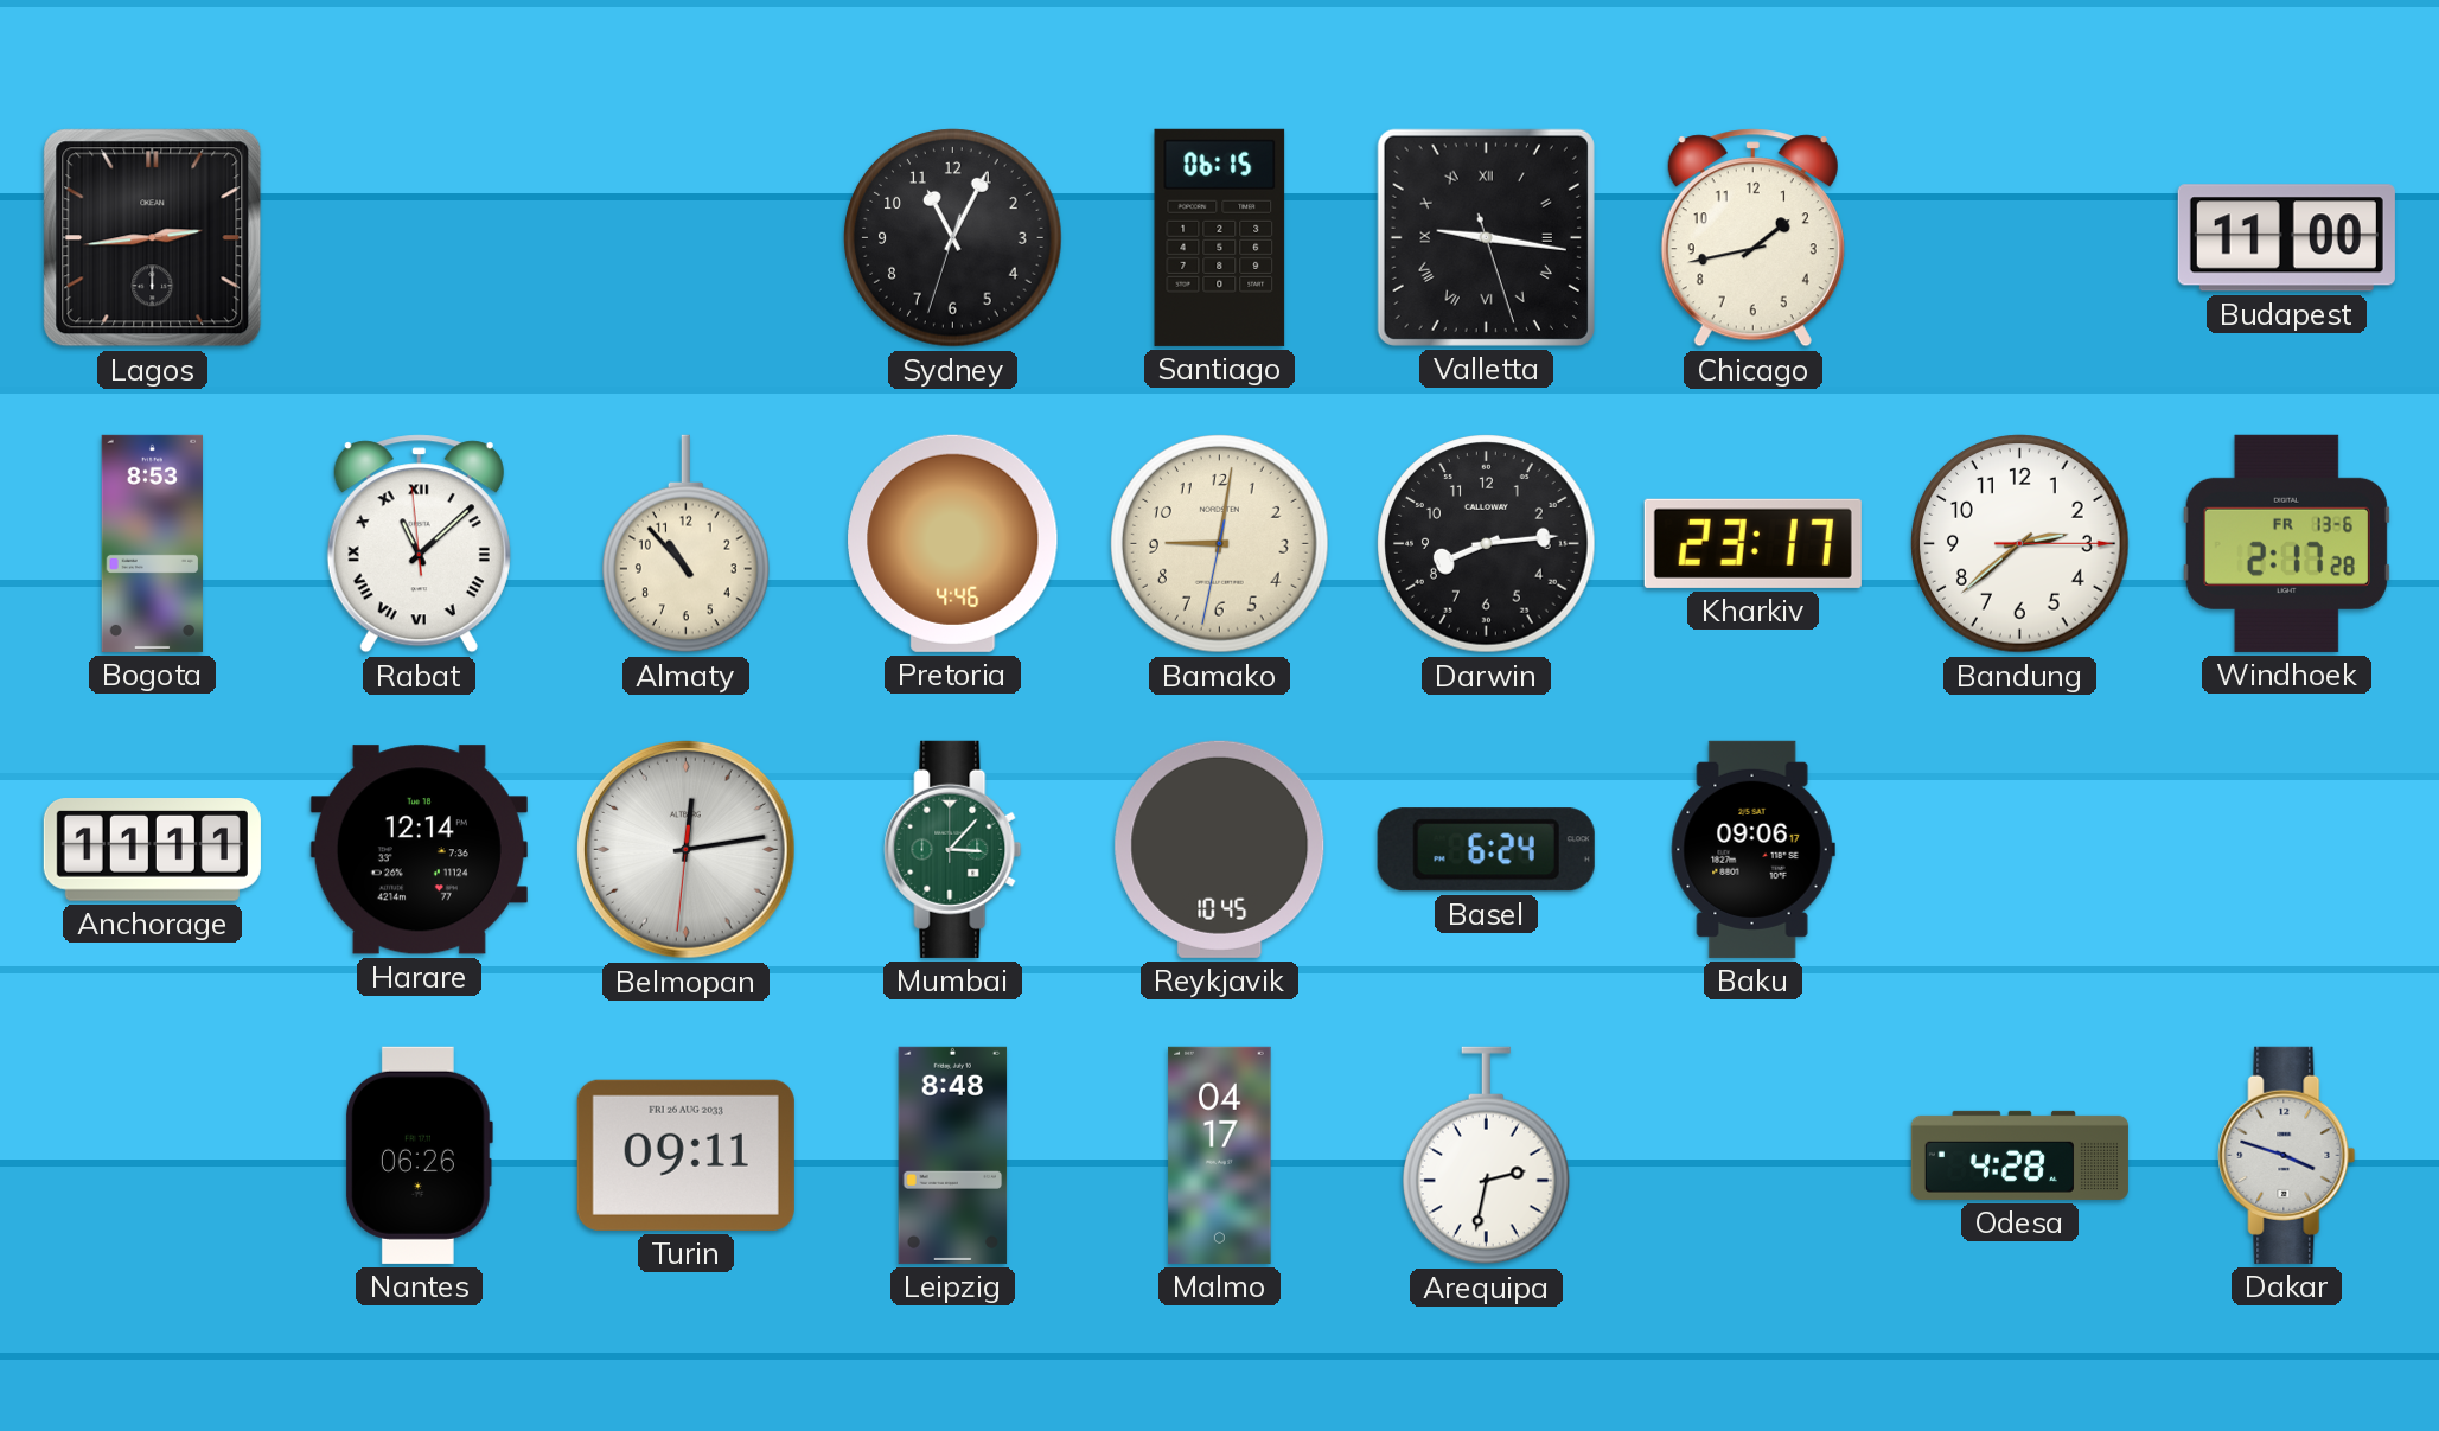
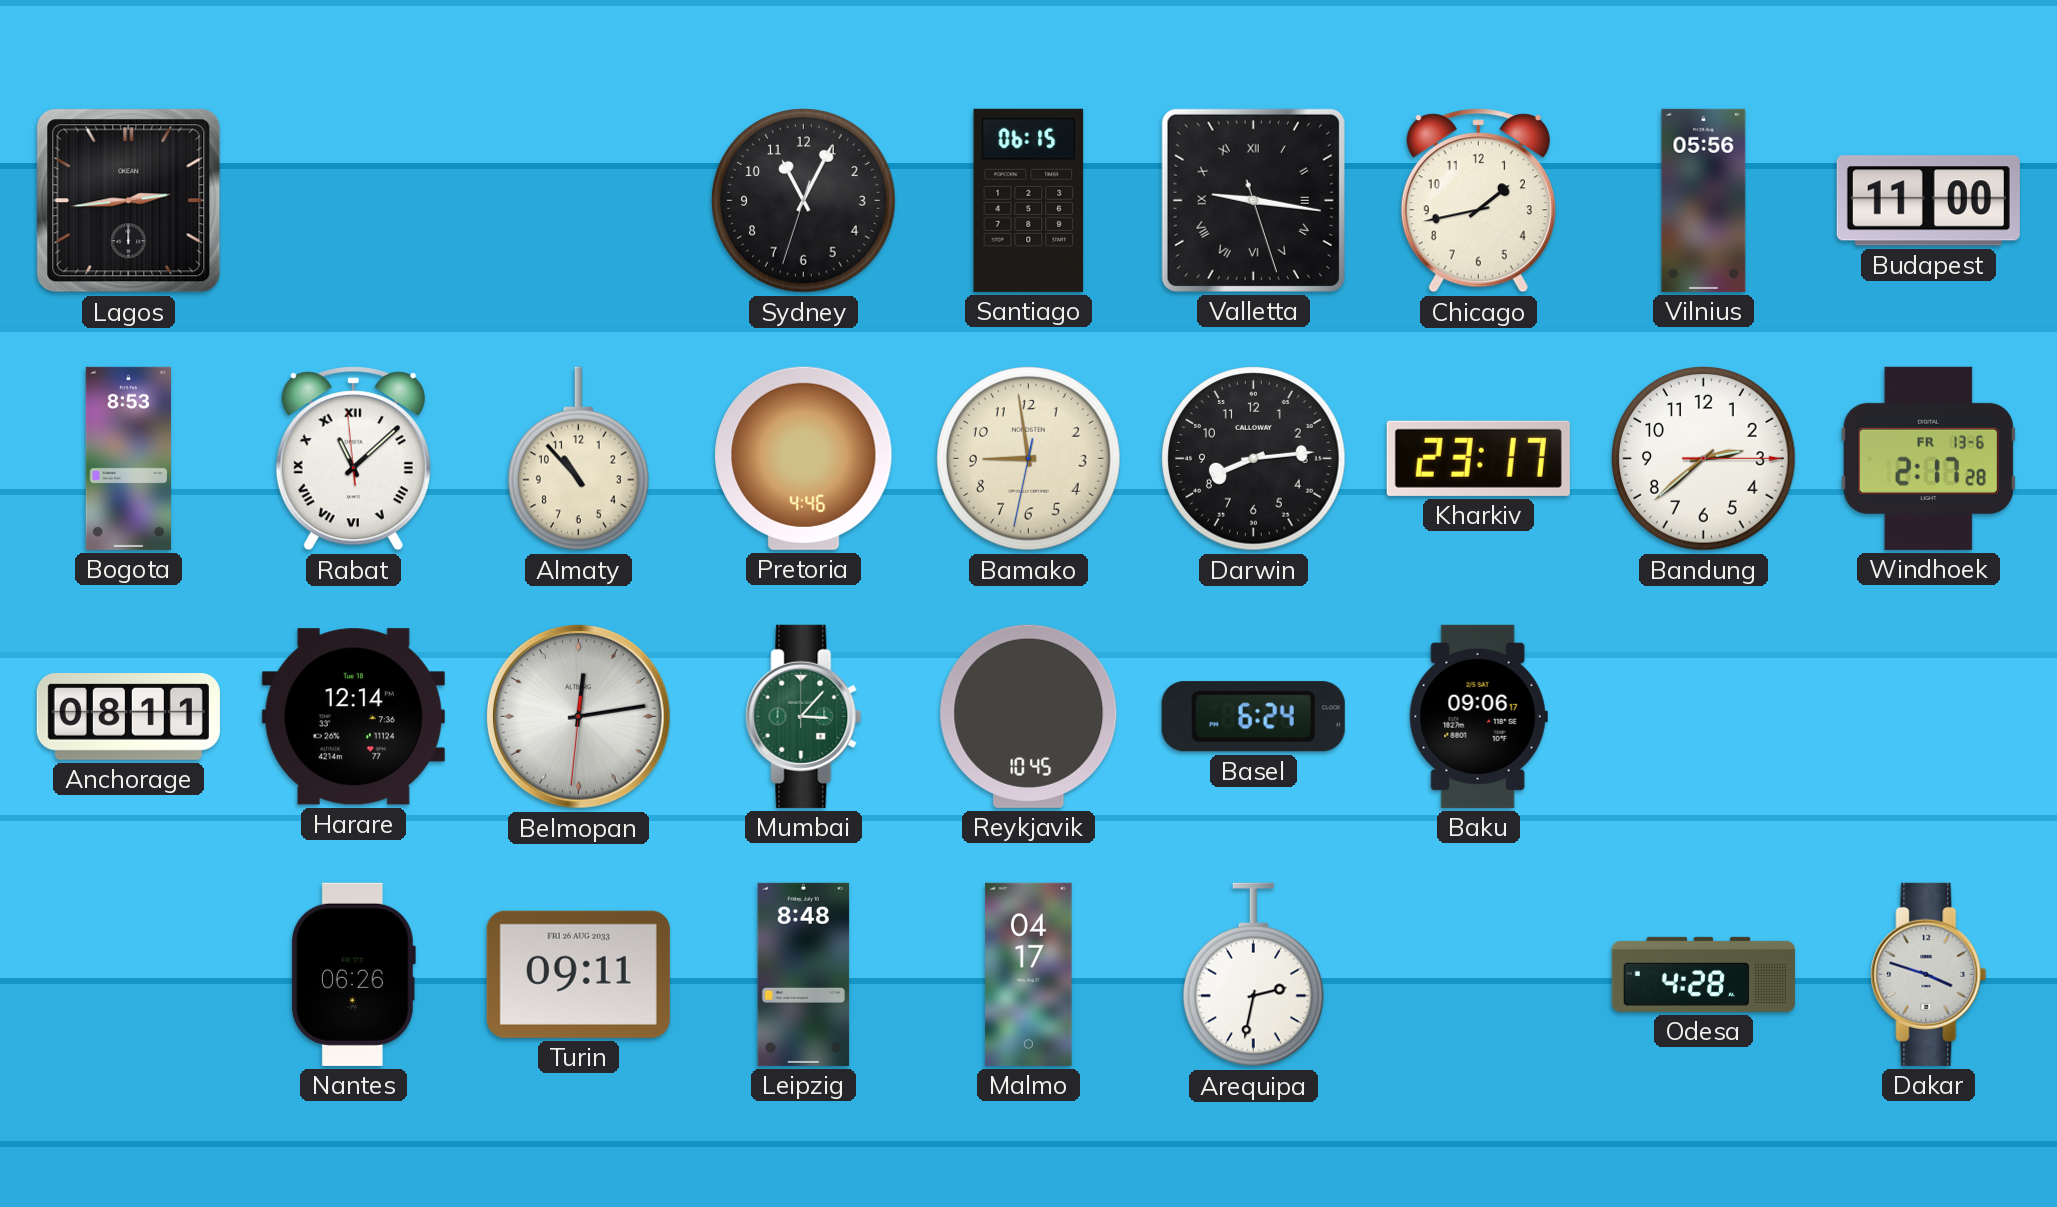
Vilnius: none -> 05:56 (1704, 200)
Bamako: 9:01 -> 8:58 (1029, 459)
Anchorage: 11:11 -> 08:11 (128, 717)
